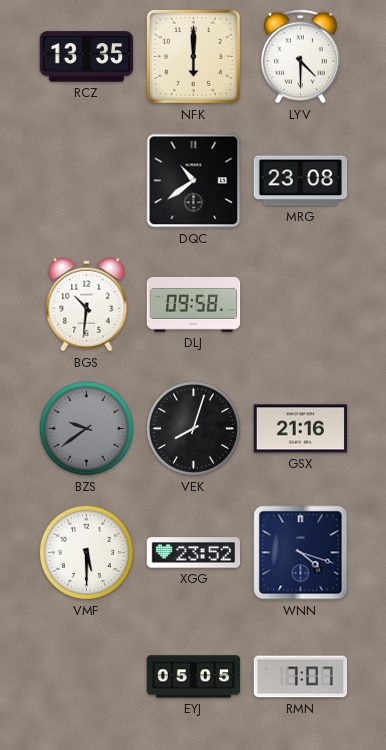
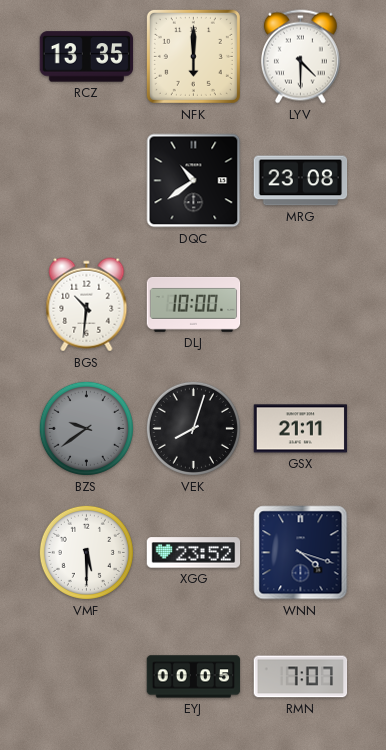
DLJ: 09:58 -> 10:00 (194, 304)
GSX: 21:16 -> 21:11 (301, 429)
EYJ: 05:05 -> 00:05 (194, 677)
